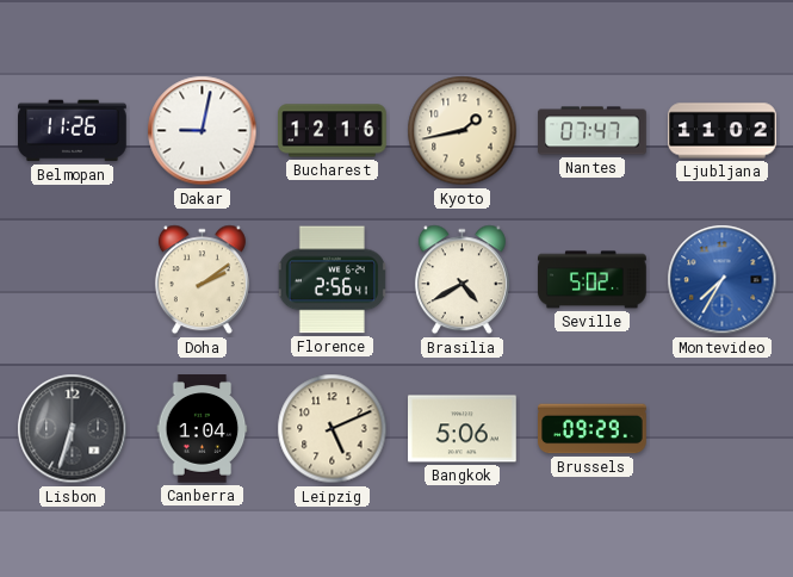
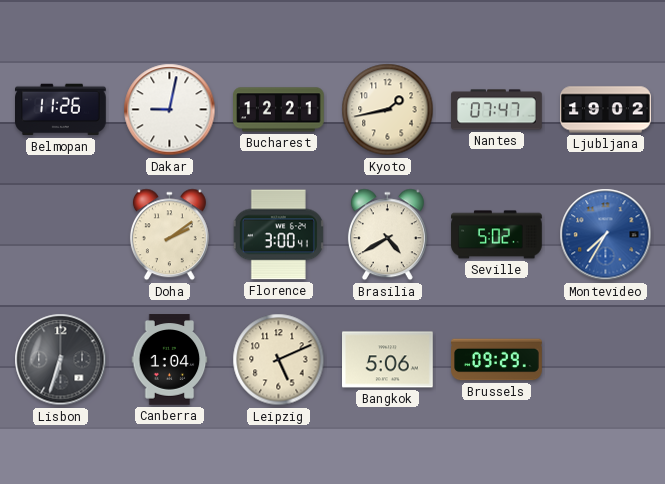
Bucharest: 12:16 -> 12:21 (279, 110)
Ljubljana: 11:02 -> 19:02 (606, 110)
Florence: 2:56 -> 3:00 (278, 235)
